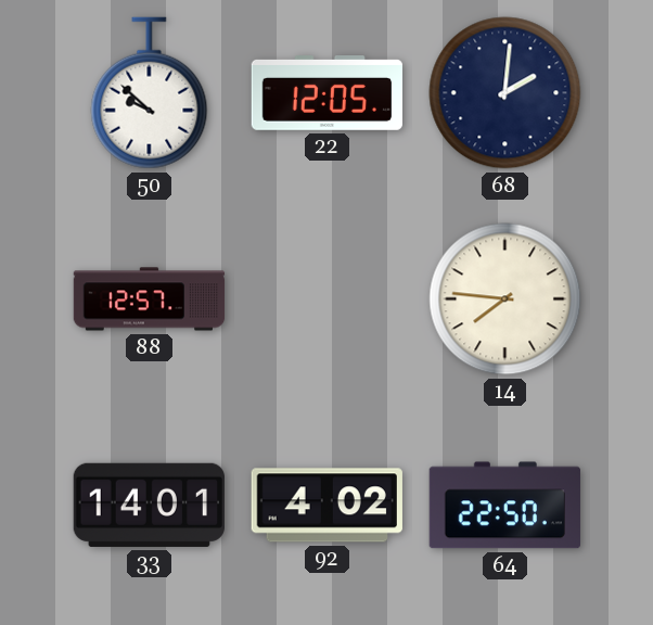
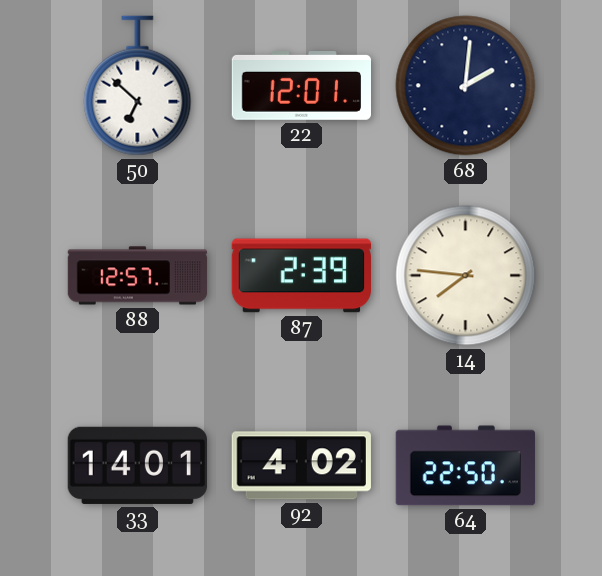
50: 9:52 -> 6:52 (138, 86)
22: 12:05 -> 12:01 (301, 86)
87: none -> 2:39 (301, 276)
